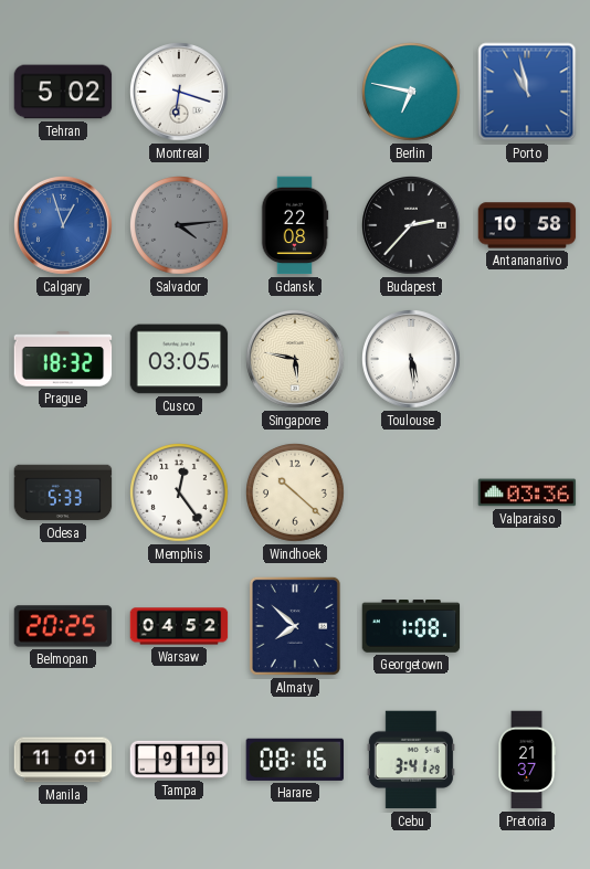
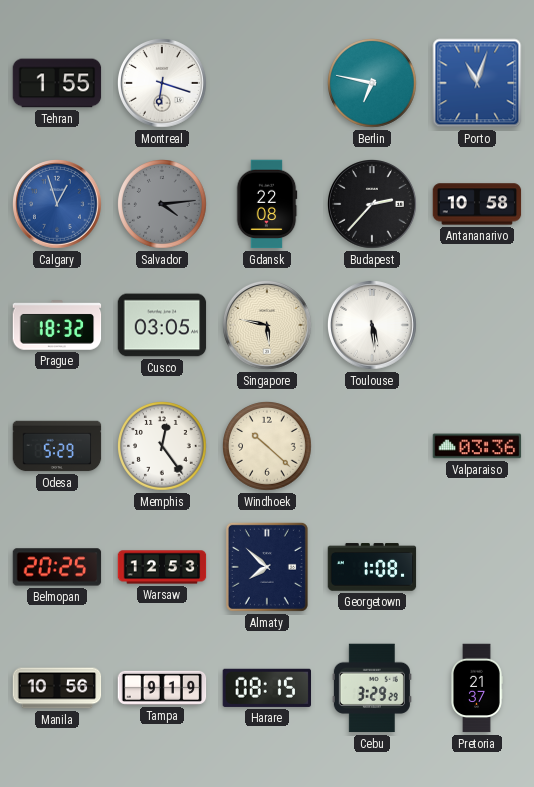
Tehran: 5:02 -> 1:55 (57, 83)
Porto: 10:58 -> 11:03 (477, 83)
Odesa: 5:33 -> 5:29 (57, 446)
Warsaw: 04:52 -> 12:53 (162, 567)
Manila: 11:01 -> 10:56 (57, 688)
Harare: 08:16 -> 08:15 (266, 688)
Cebu: 3:41 -> 3:29 (372, 688)
